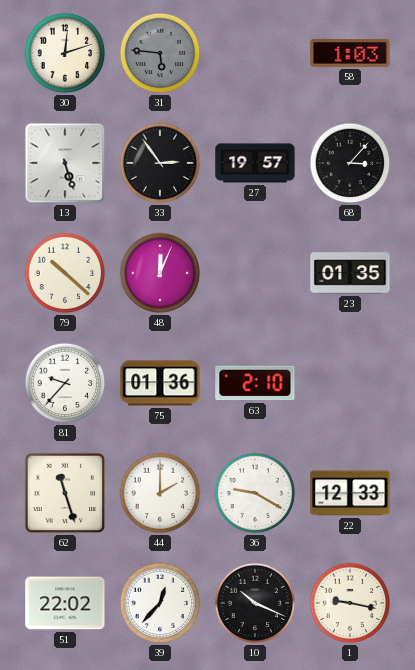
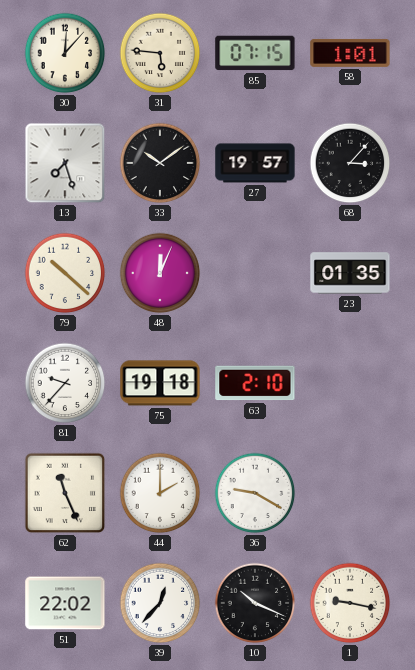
30: 12:12 -> 12:07 (65, 53)
31 dial: grey -> cream (160, 53)
85: none -> 07:15 (255, 53)
58: 1:03 -> 1:01 (350, 53)
13: 5:27 -> 7:27 (65, 163)
33: 2:54 -> 10:09 (160, 163)
75: 01:36 -> 19:18 (160, 383)
62: 11:27 -> 11:26 (65, 493)
22: 12:33 -> none (350, 493)
